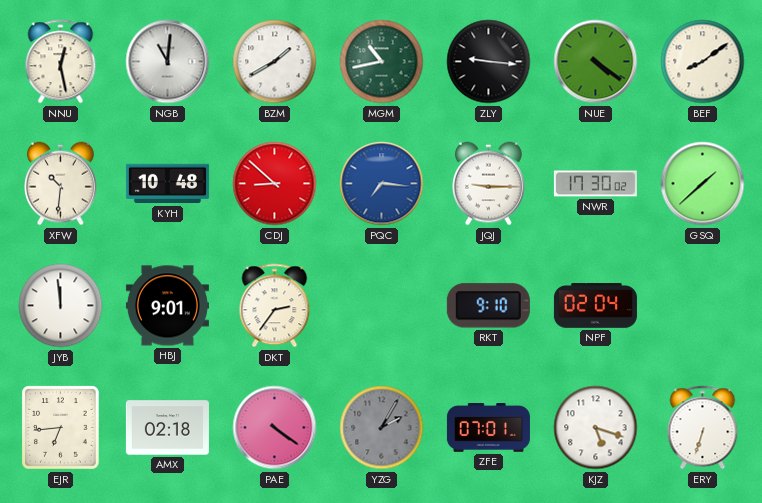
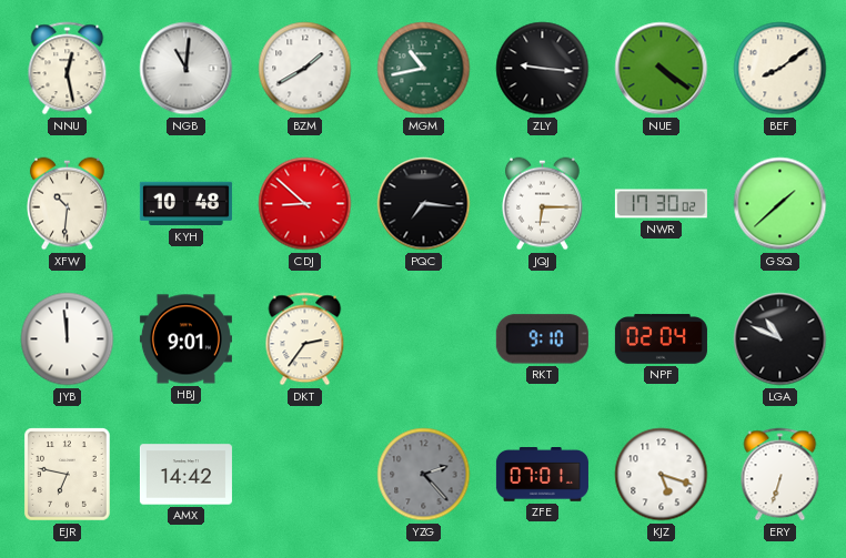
PQC dial: blue -> black (424, 204)
JQJ: 9:15 -> 6:15 (543, 204)
LGA: none -> 10:49 (780, 339)
EJR: 6:44 -> 6:47 (68, 475)
AMX: 02:18 -> 14:42 (185, 475)
PAE: 4:21 -> none (275, 428)
YZG: 2:05 -> 2:23 (424, 475)
